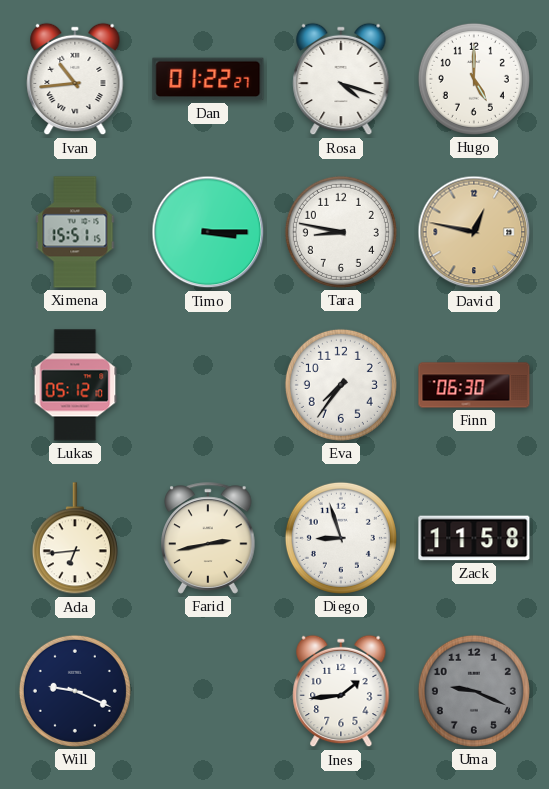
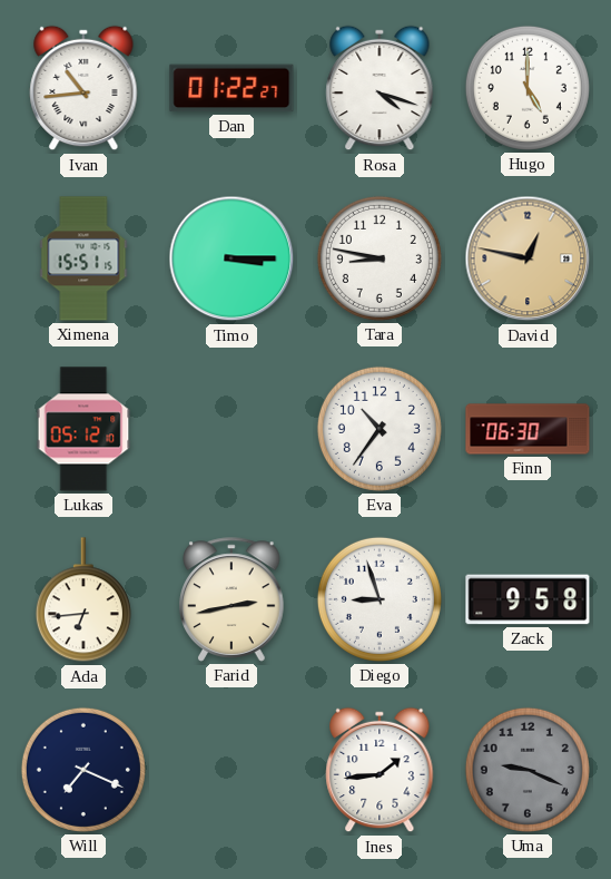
Eva: 7:36 -> 10:36 (380, 429)
Zack: 11:58 -> 9:58 (528, 599)
Will: 9:19 -> 7:19 (83, 770)
